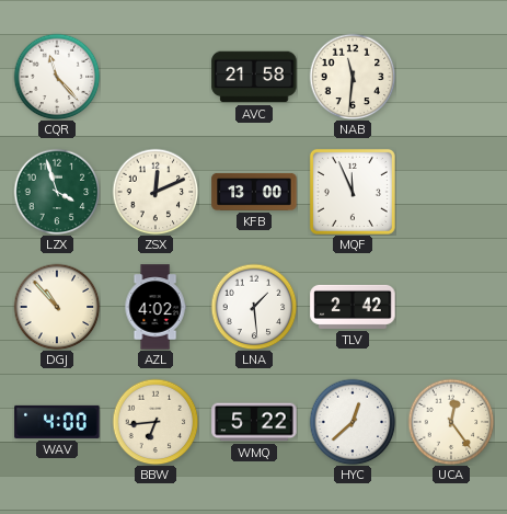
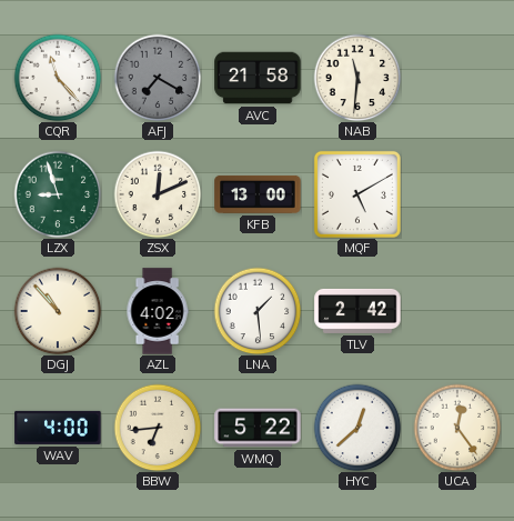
AFJ: none -> 7:20 (158, 78)
LZX: 3:57 -> 8:57 (58, 194)
MQF: 11:56 -> 5:10 (357, 194)
